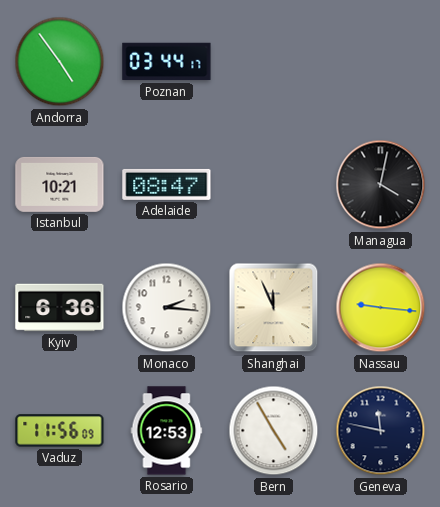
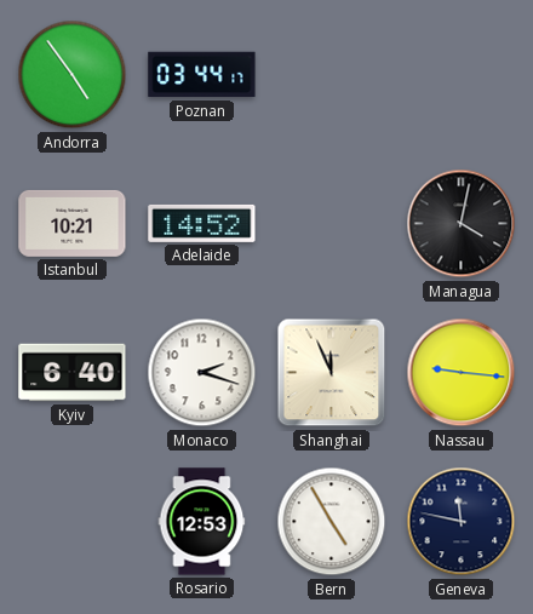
Adelaide: 08:47 -> 14:52 (202, 223)
Kyiv: 6:36 -> 6:40 (73, 373)
Monaco: 2:16 -> 2:18 (202, 373)
Vaduz: 11:56 -> none (60, 431)
